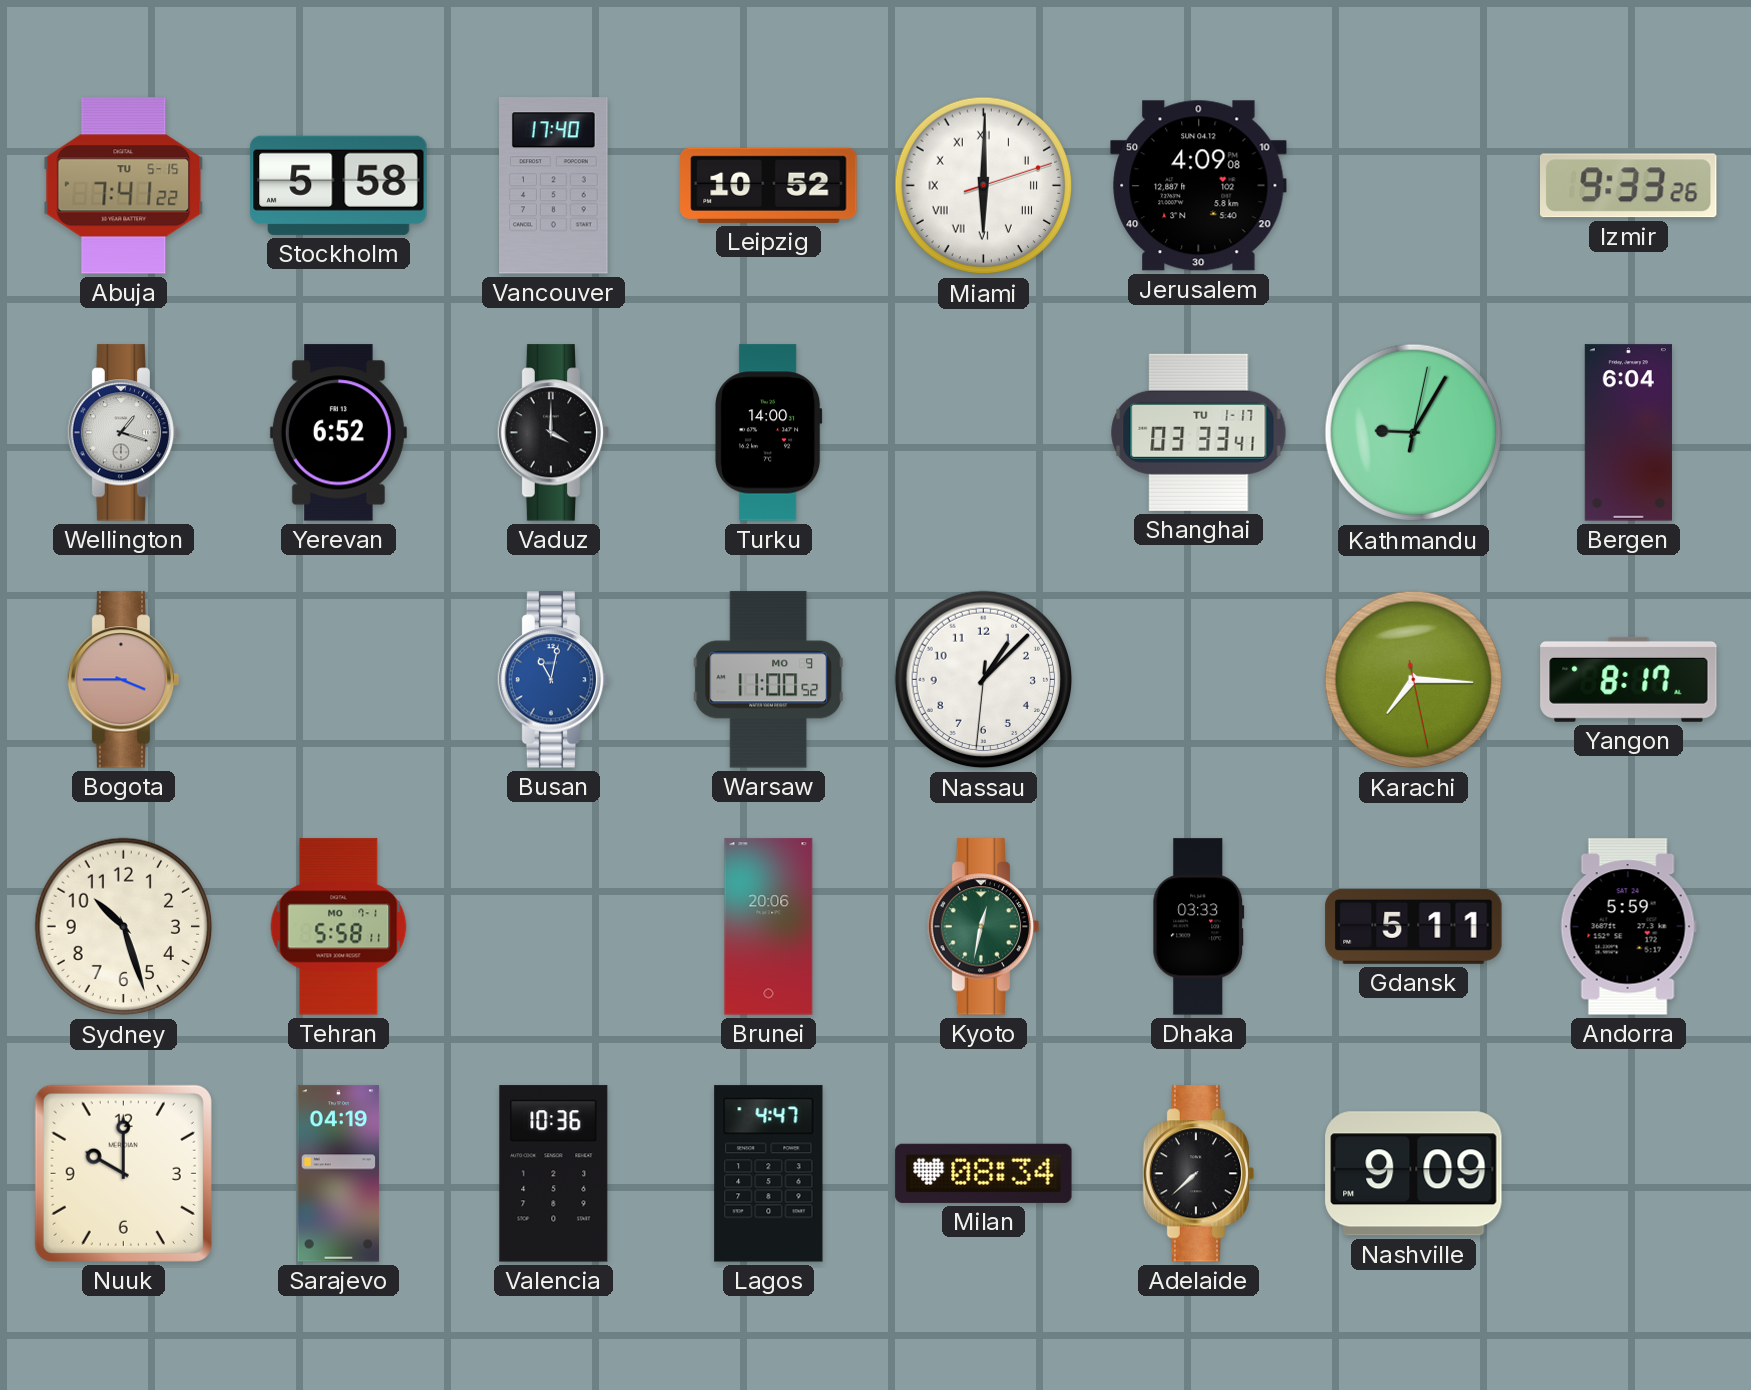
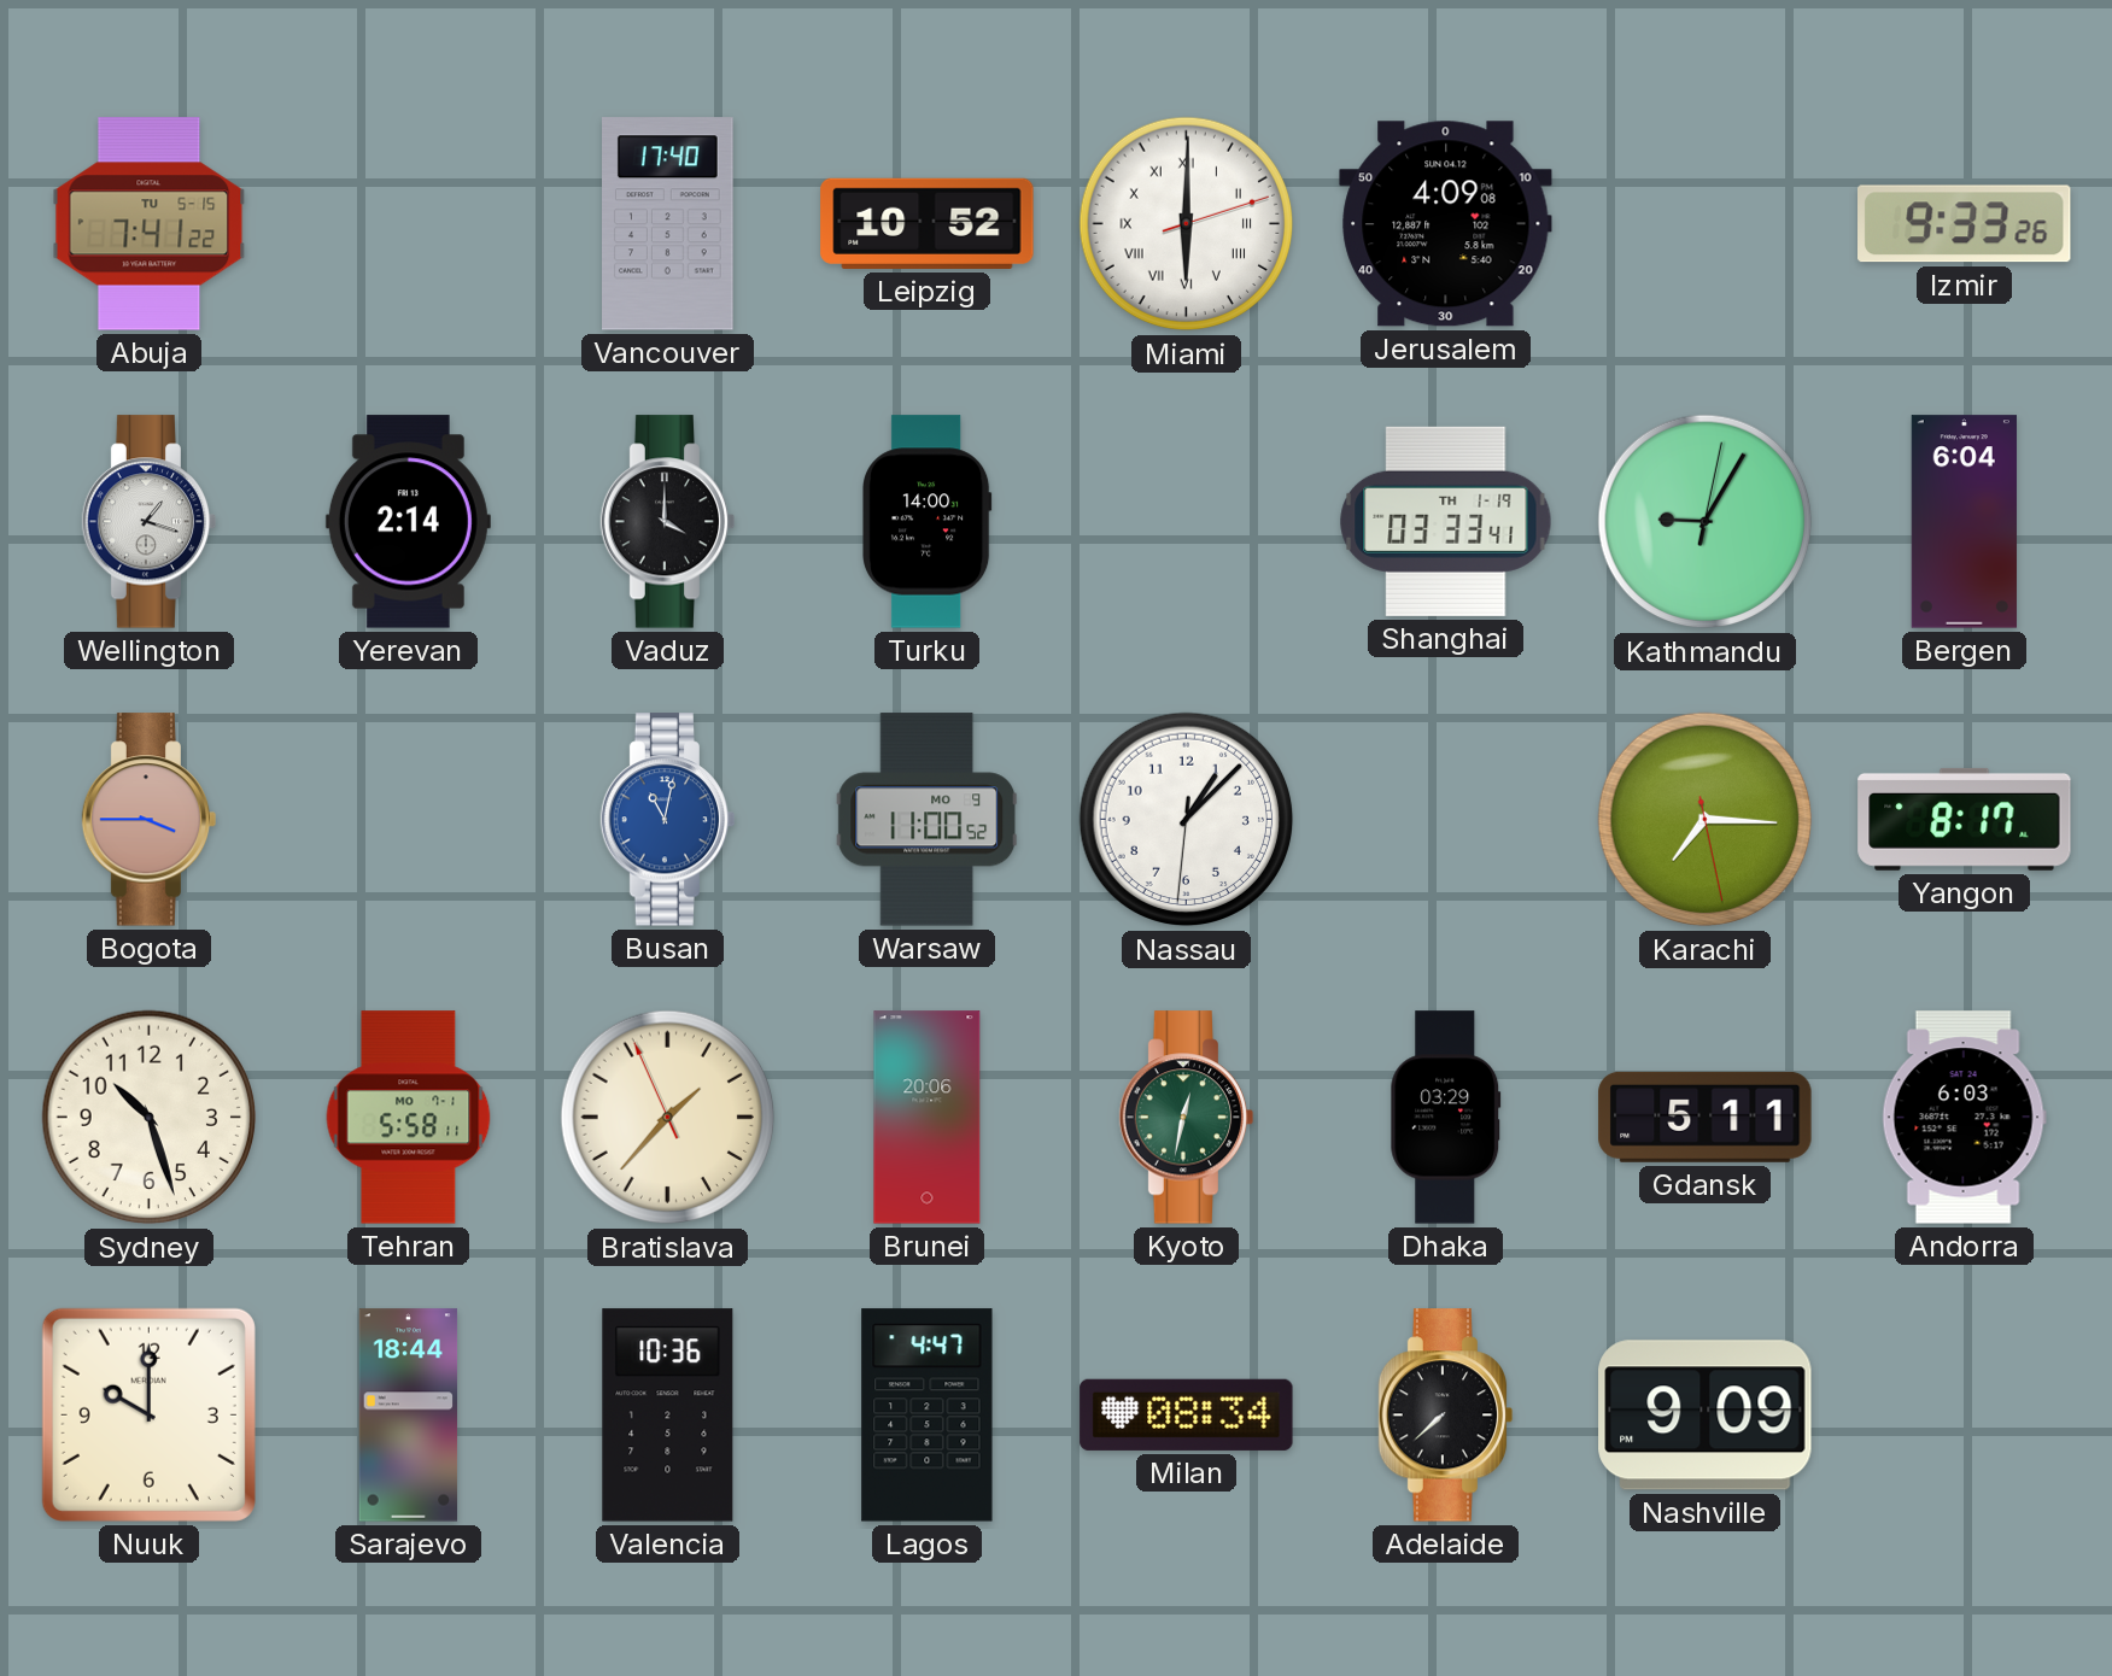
Stockholm: 5:58 -> none (339, 185)
Yerevan: 6:52 -> 2:14 (408, 522)
Shanghai date: TU 1-17 -> TH 1-19 (1446, 521)
Bratislava: none -> 1:36 (668, 1118)
Dhaka: 03:33 -> 03:29 (1446, 1118)
Andorra: 5:59 -> 6:03 (1964, 1118)
Sarajevo: 04:19 -> 18:44 (409, 1416)
